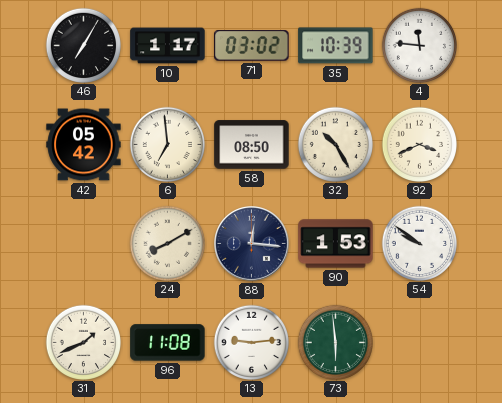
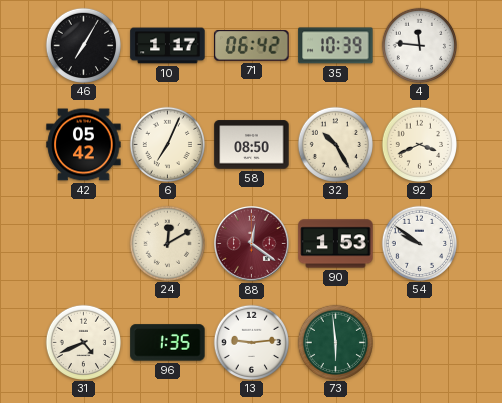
71: 03:02 -> 06:42 (252, 46)
6: 6:59 -> 7:04 (167, 144)
24: 8:10 -> 12:10 (167, 243)
88: 12:16 -> 12:21 (252, 244)
88 dial: navy -> burgundy (252, 244)
31: 1:41 -> 4:41 (83, 342)
96: 11:08 -> 1:35 (168, 343)
